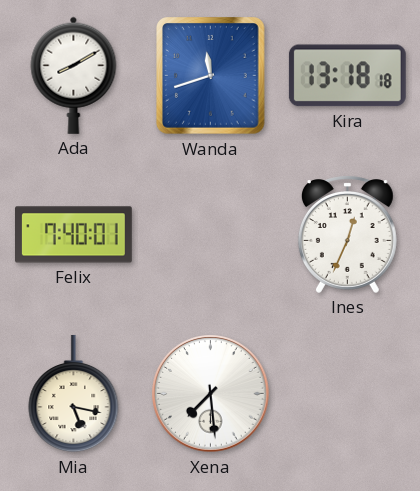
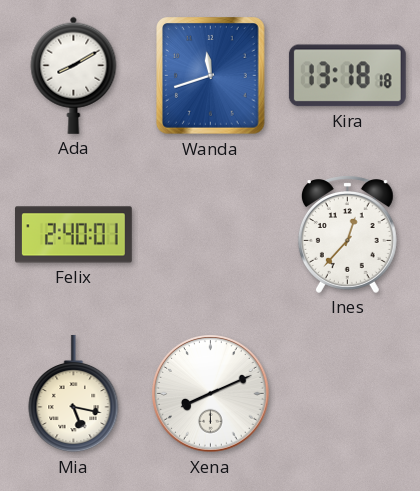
Felix: 7:40 -> 2:40 (74, 235)
Ines: 12:34 -> 12:37 (347, 234)
Xena: 7:29 -> 8:11 (211, 394)
